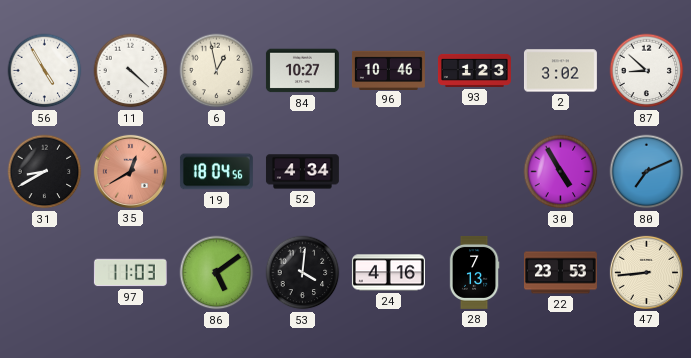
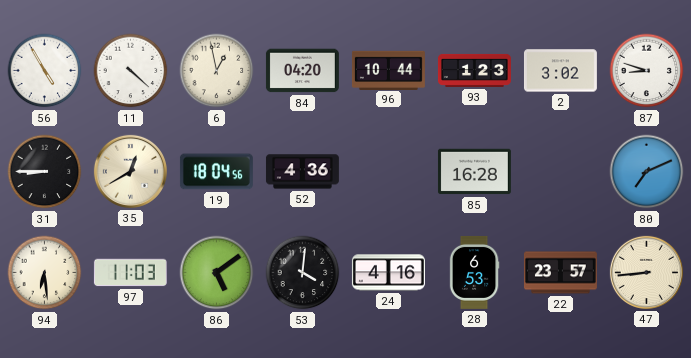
84: 10:27 -> 04:20 (302, 71)
96: 10:46 -> 10:44 (388, 70)
87: 8:52 -> 8:48 (647, 71)
31: 8:40 -> 8:45 (45, 172)
35 dial: salmon -> cream (130, 171)
52: 4:34 -> 4:36 (302, 172)
85: none -> 16:28 (474, 172)
30: 4:55 -> none (561, 172)
94: none -> 6:29 (45, 273)
28: 7:13 -> 6:53 (474, 272)
22: 23:53 -> 23:57 (560, 273)
